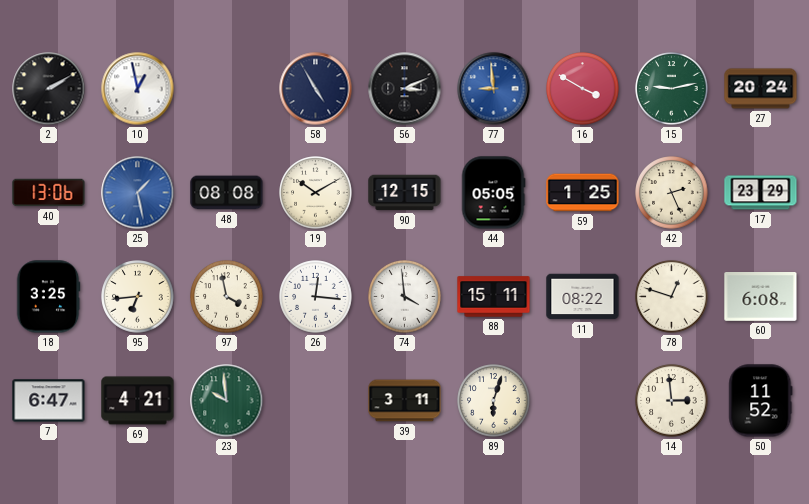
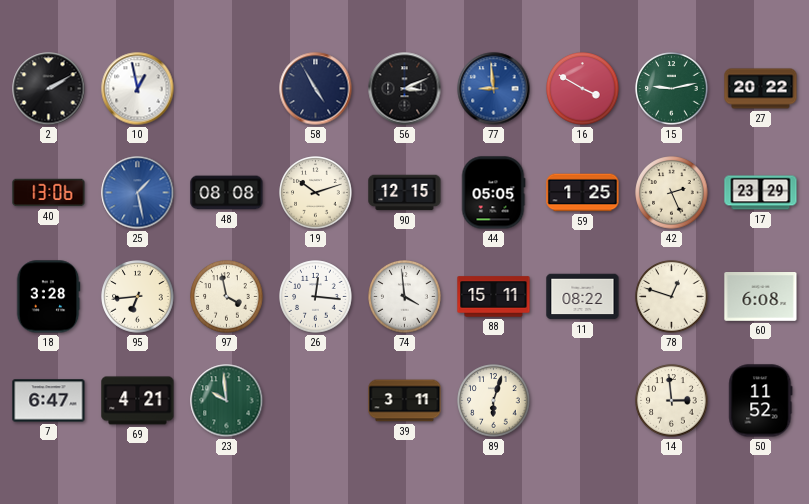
27: 20:24 -> 20:22 (761, 89)
19: 10:10 -> 10:12 (316, 193)
18: 3:25 -> 3:28 (48, 297)
